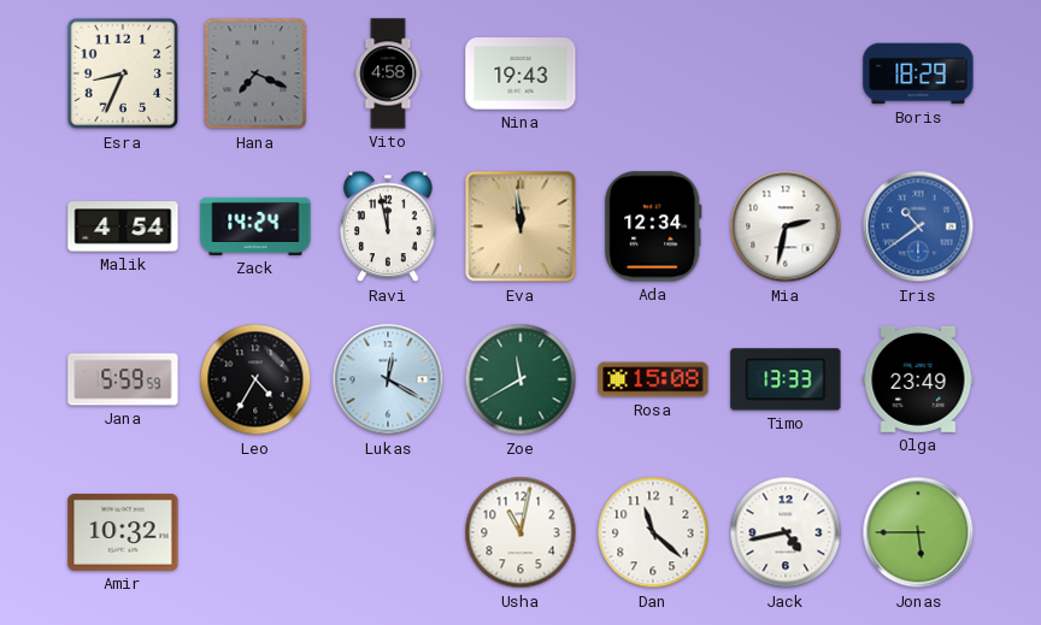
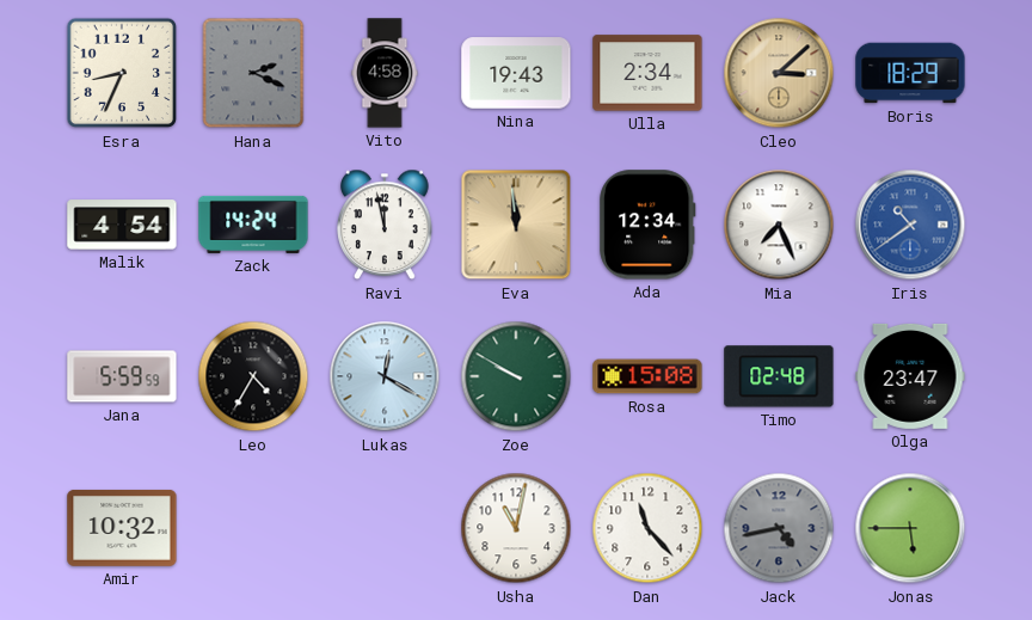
Hana: 7:19 -> 2:19 (253, 73)
Ulla: none -> 2:34 (647, 73)
Cleo: none -> 3:08 (779, 73)
Mia: 2:32 -> 7:26 (779, 225)
Zoe: 11:40 -> 9:50 (516, 376)
Timo: 13:33 -> 02:48 (779, 376)
Olga: 23:49 -> 23:47 (910, 376)
Dan: 11:22 -> 11:23 (647, 528)
Jack dial: white -> grey (779, 528)
